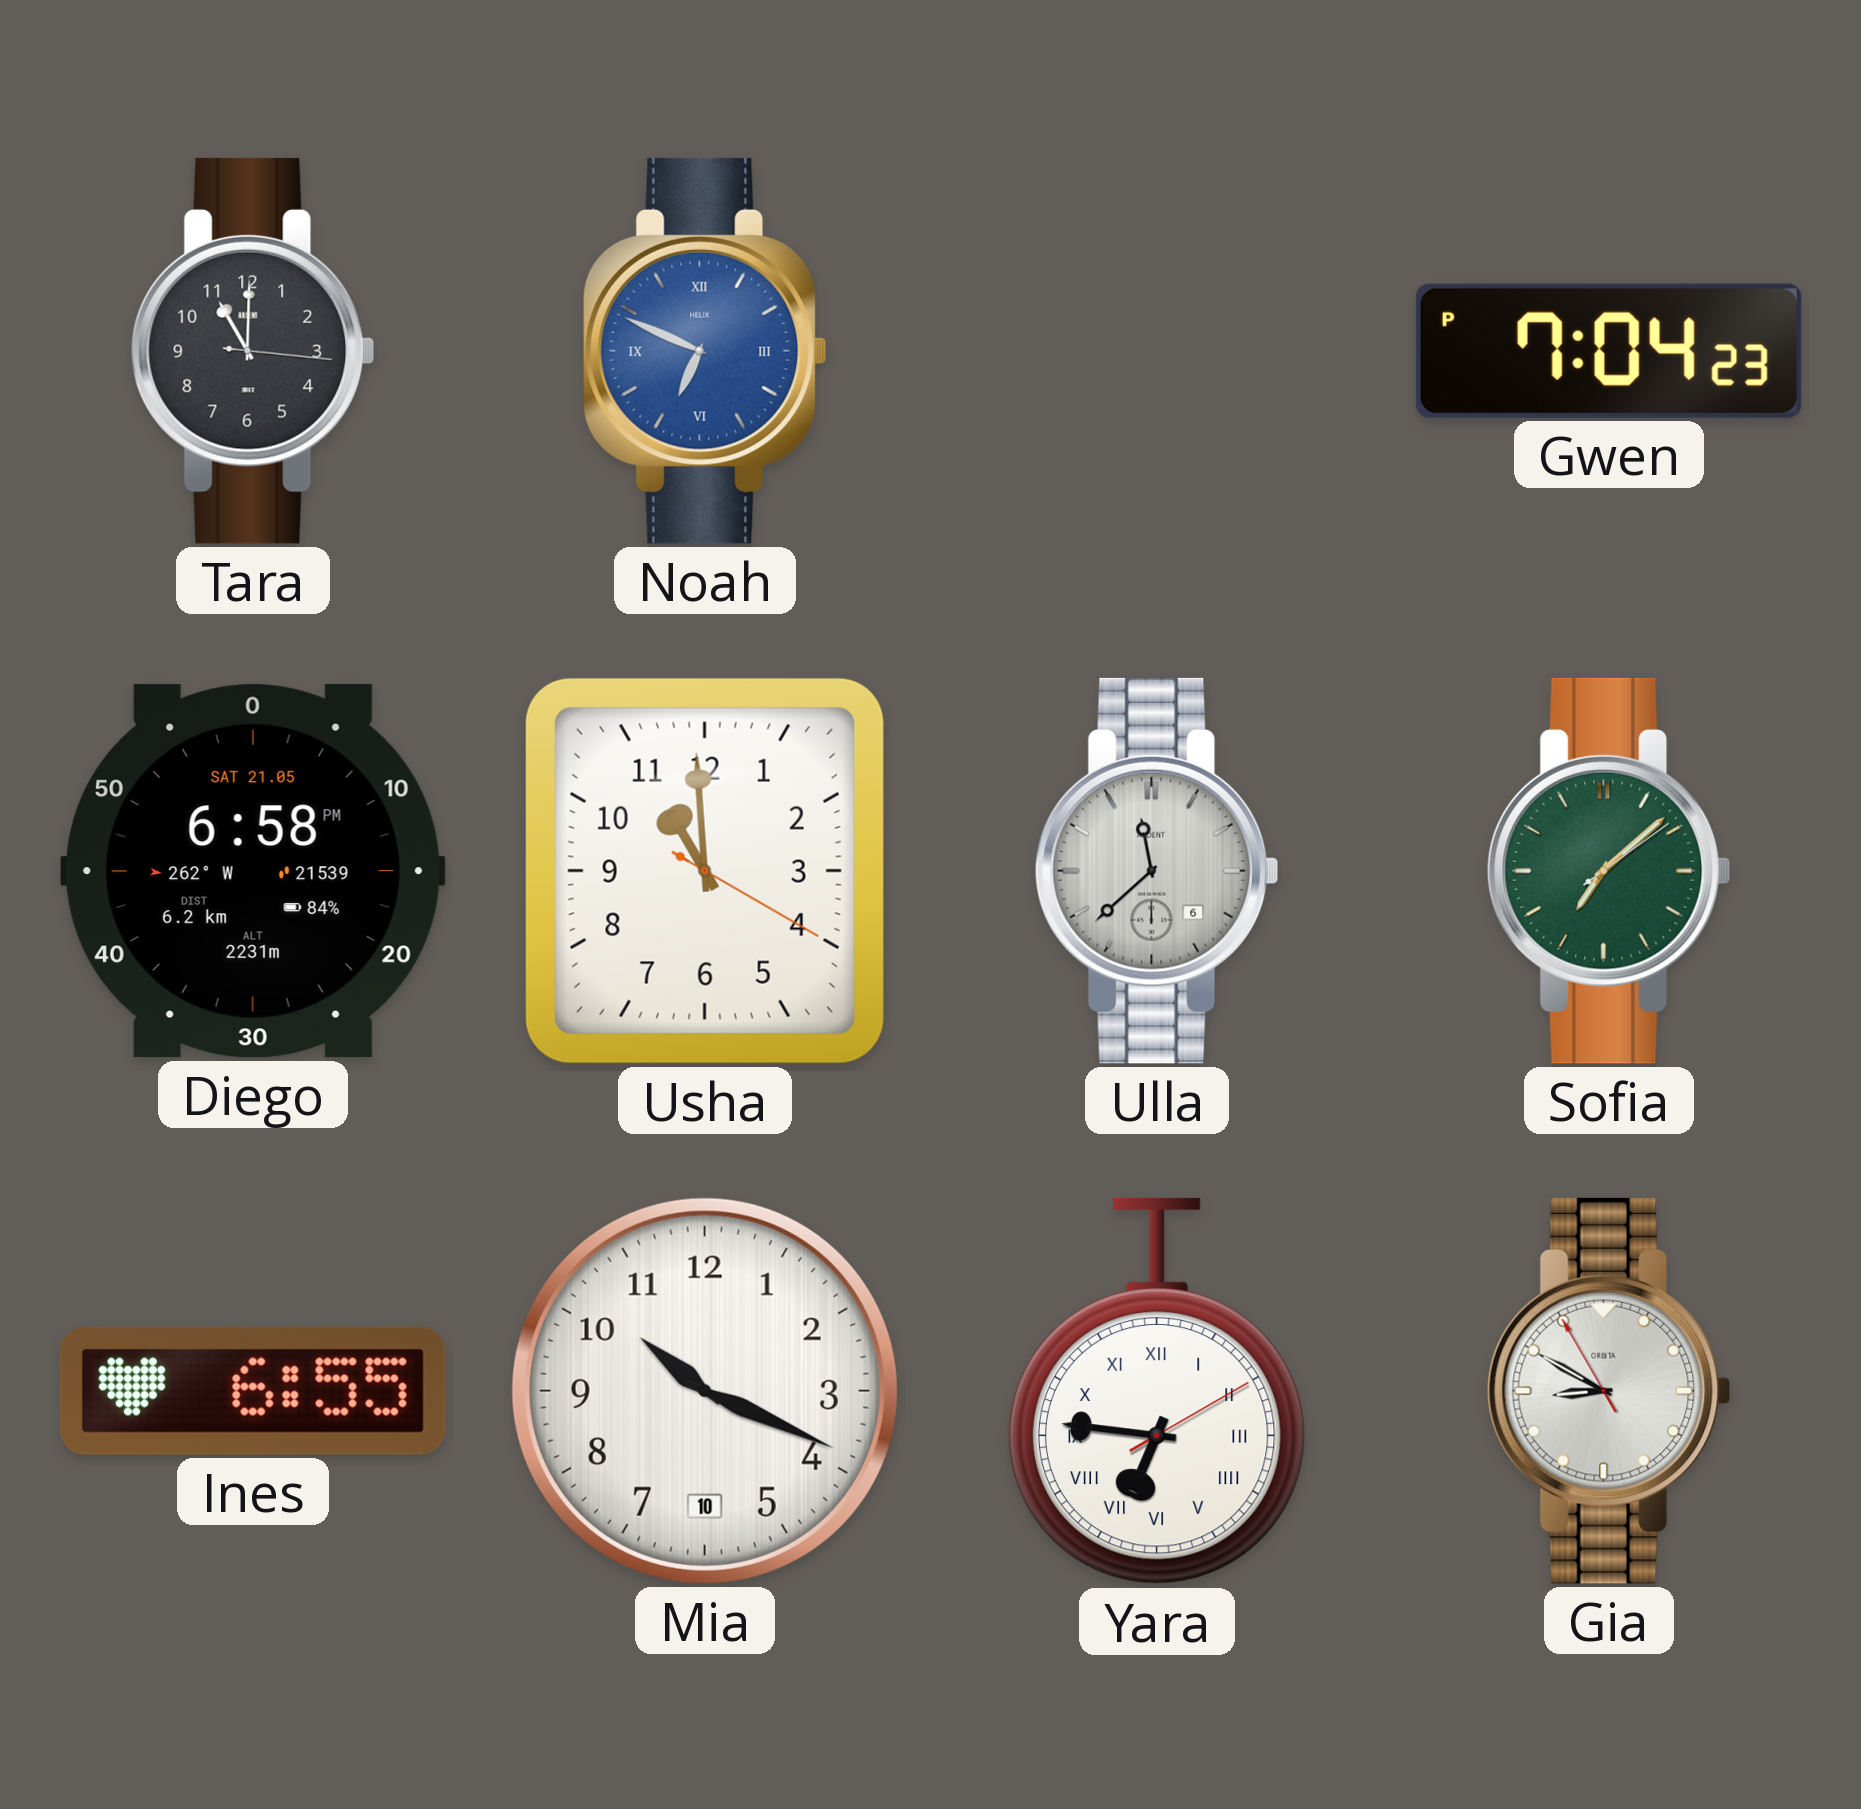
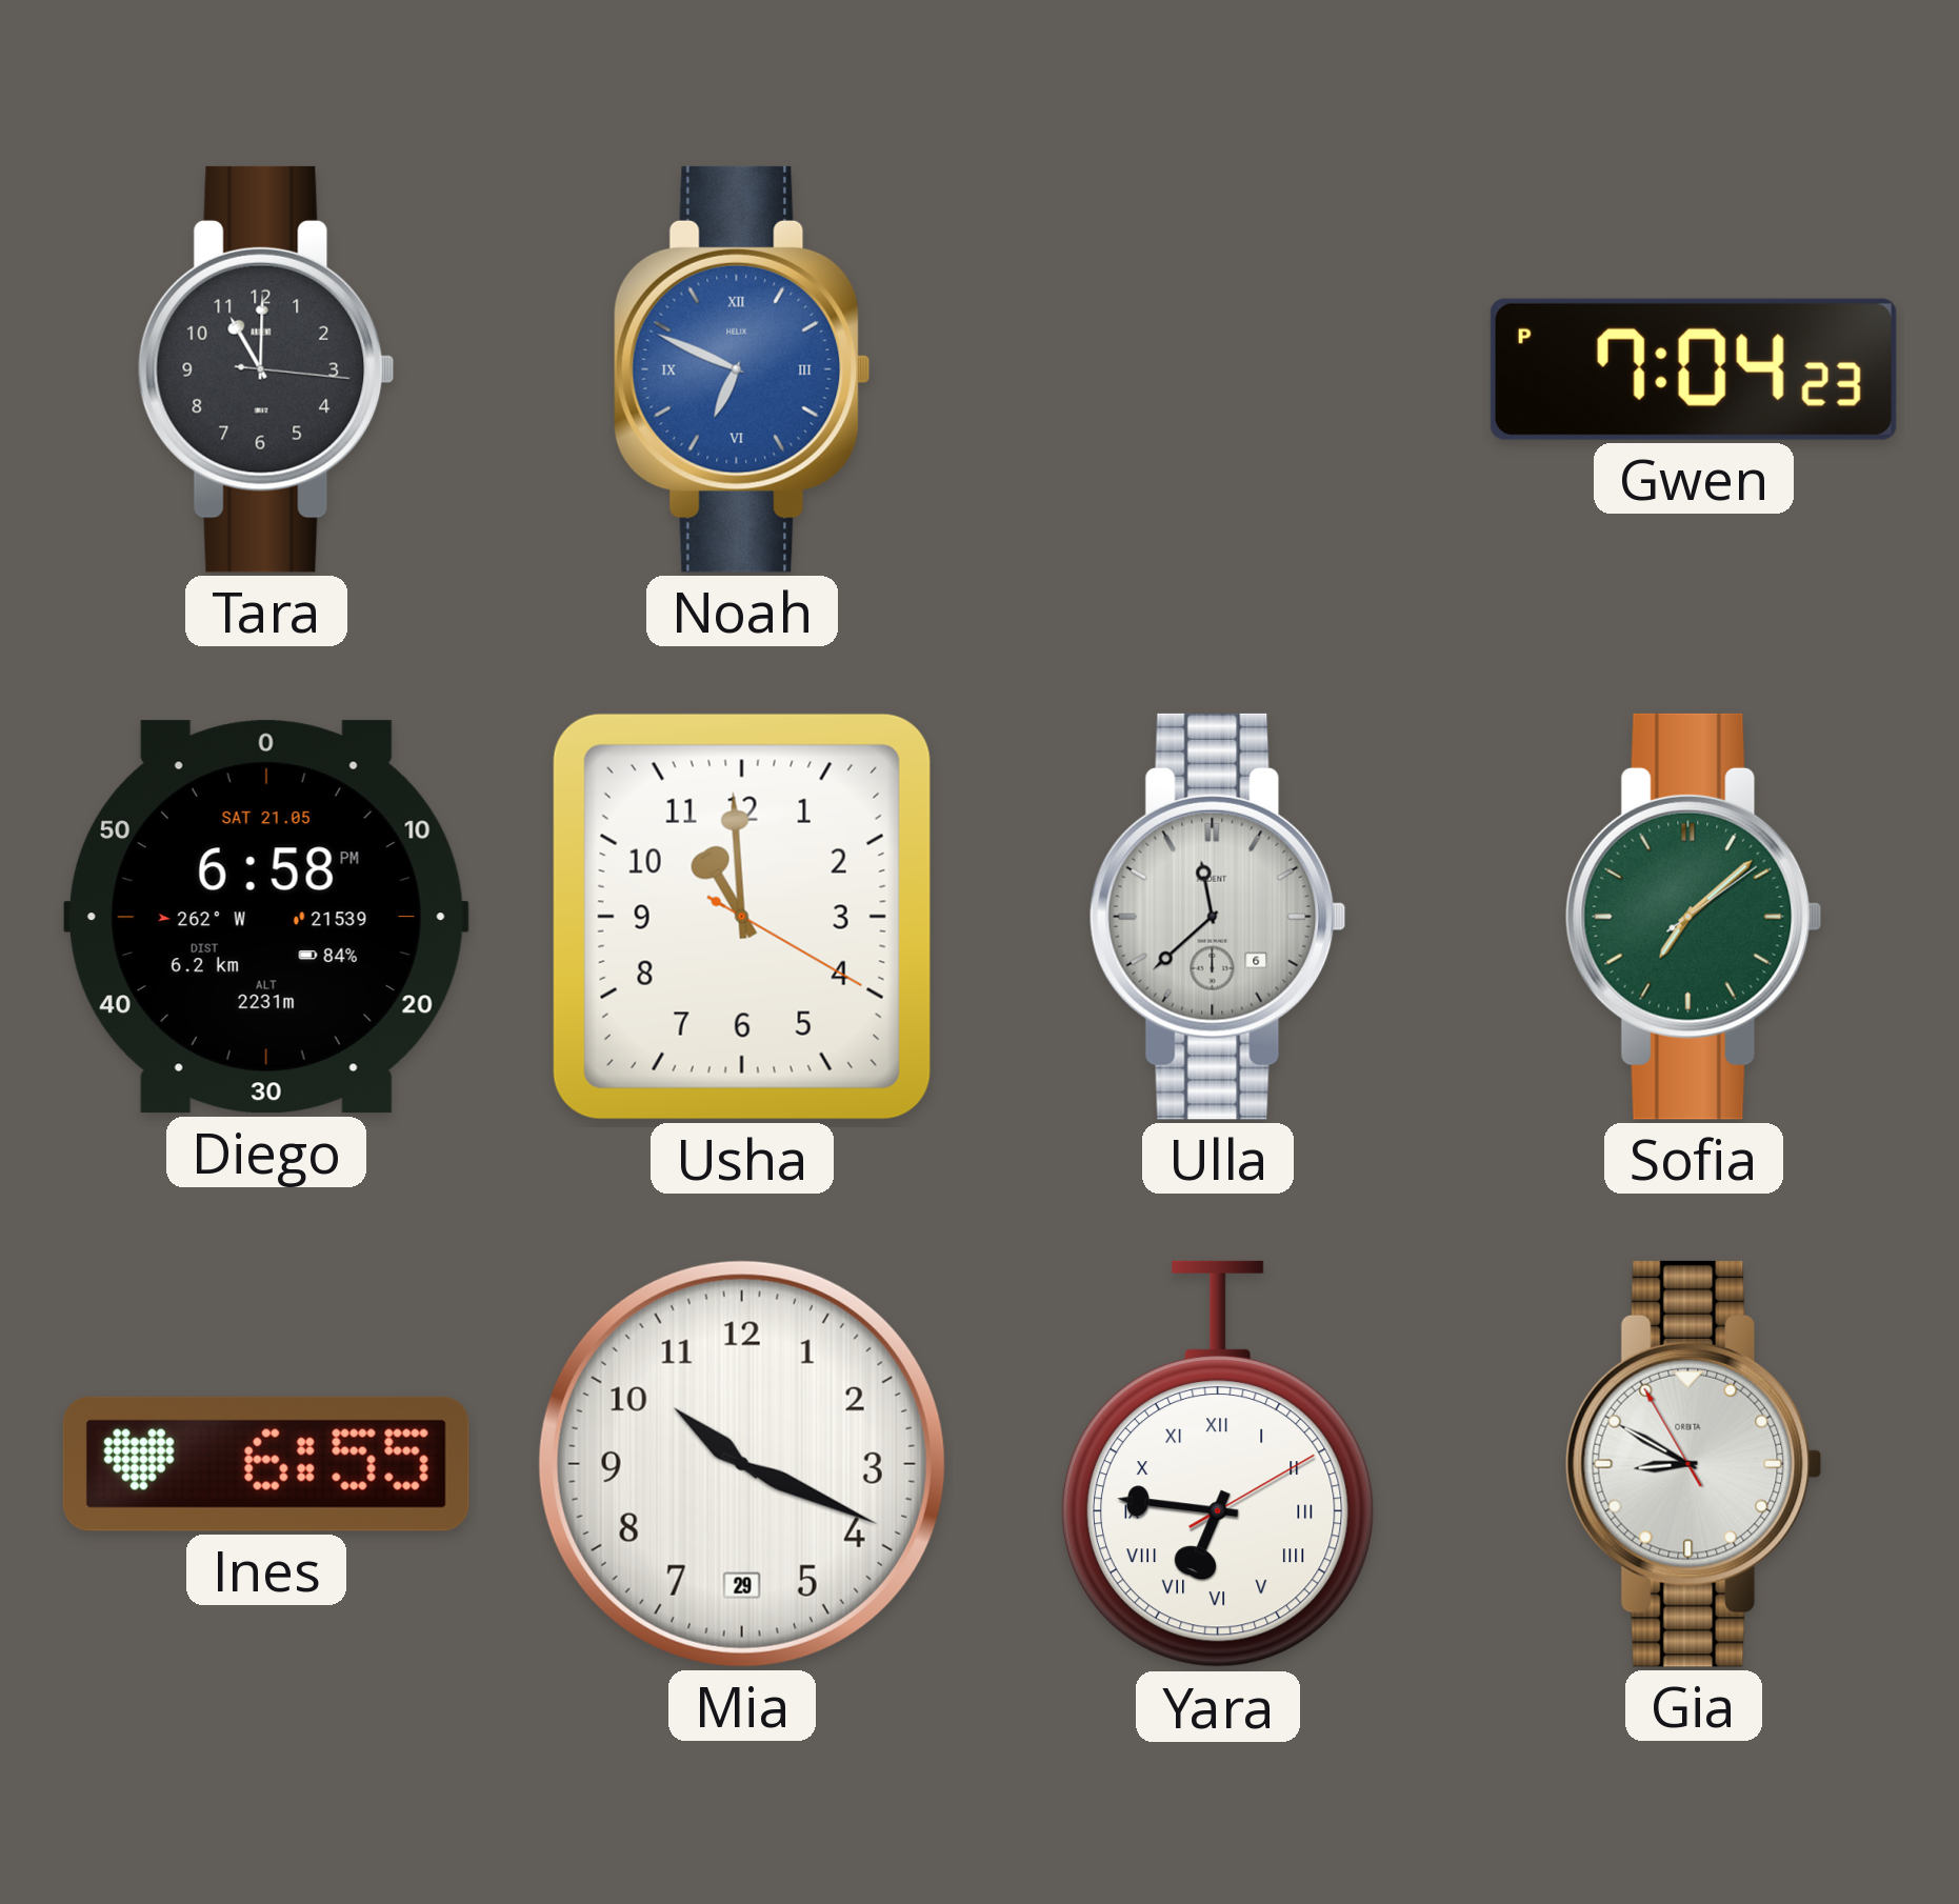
Mia date: 10 -> 29 (742, 1464)
